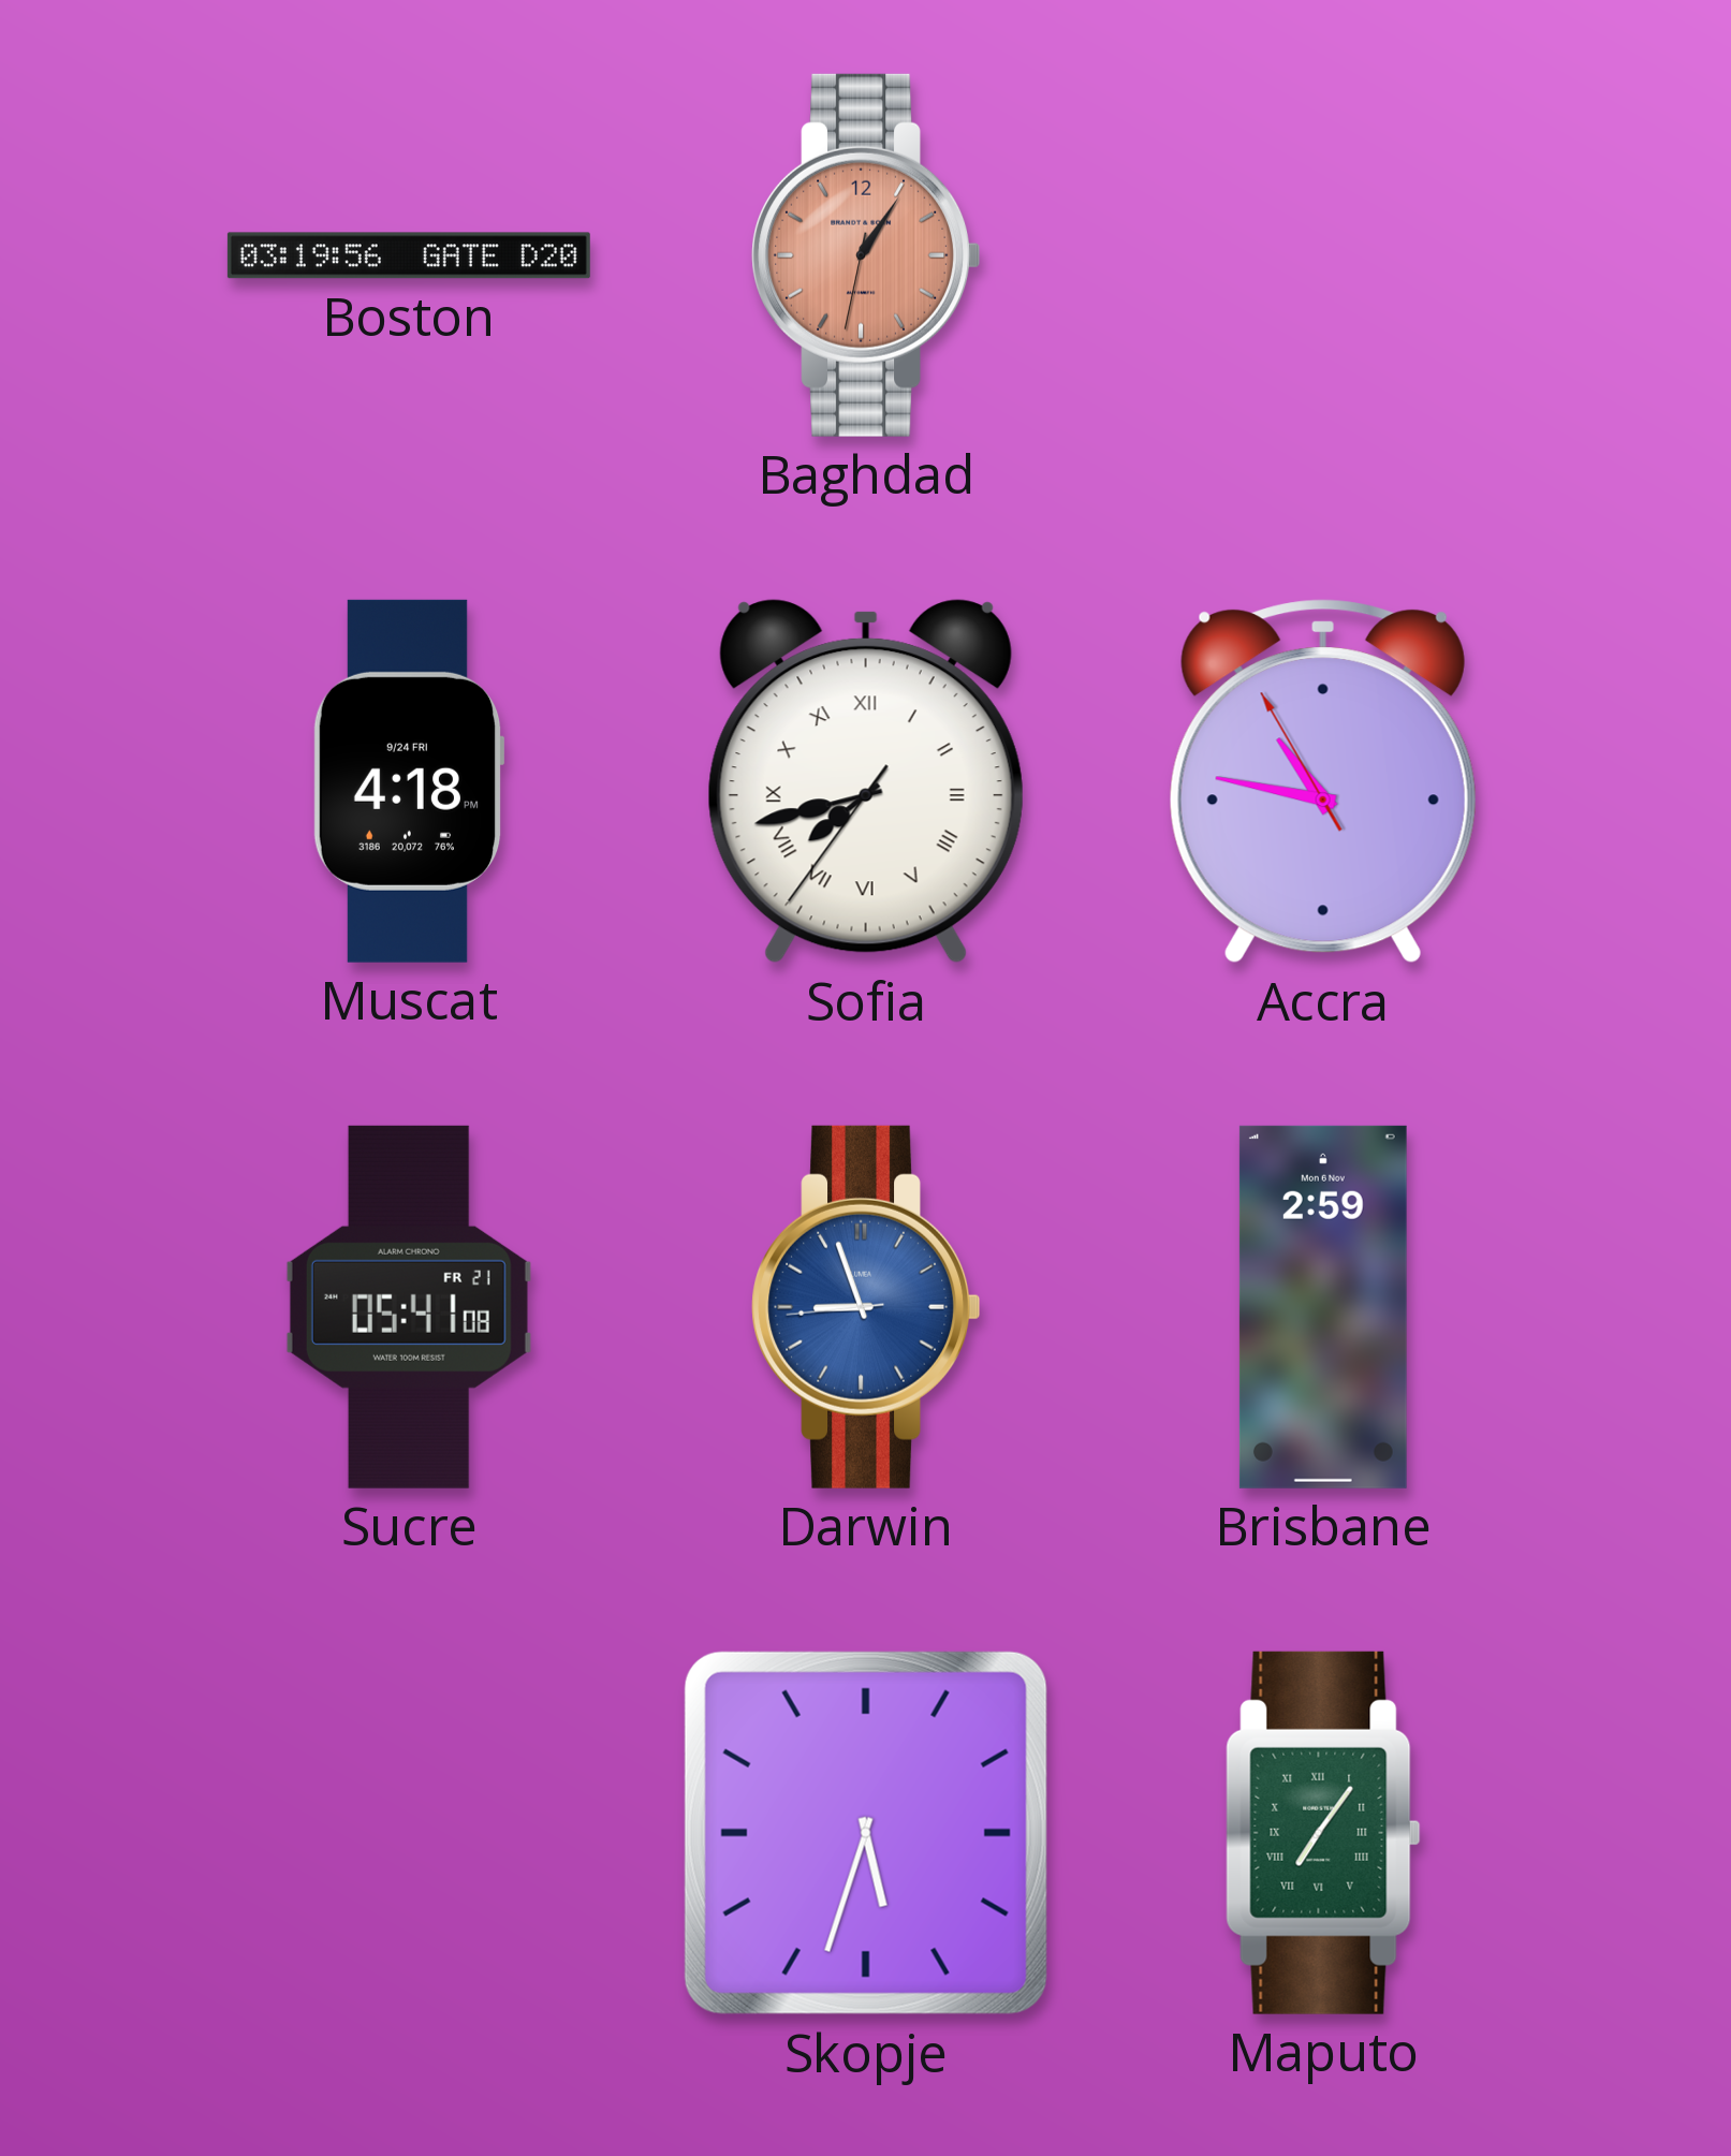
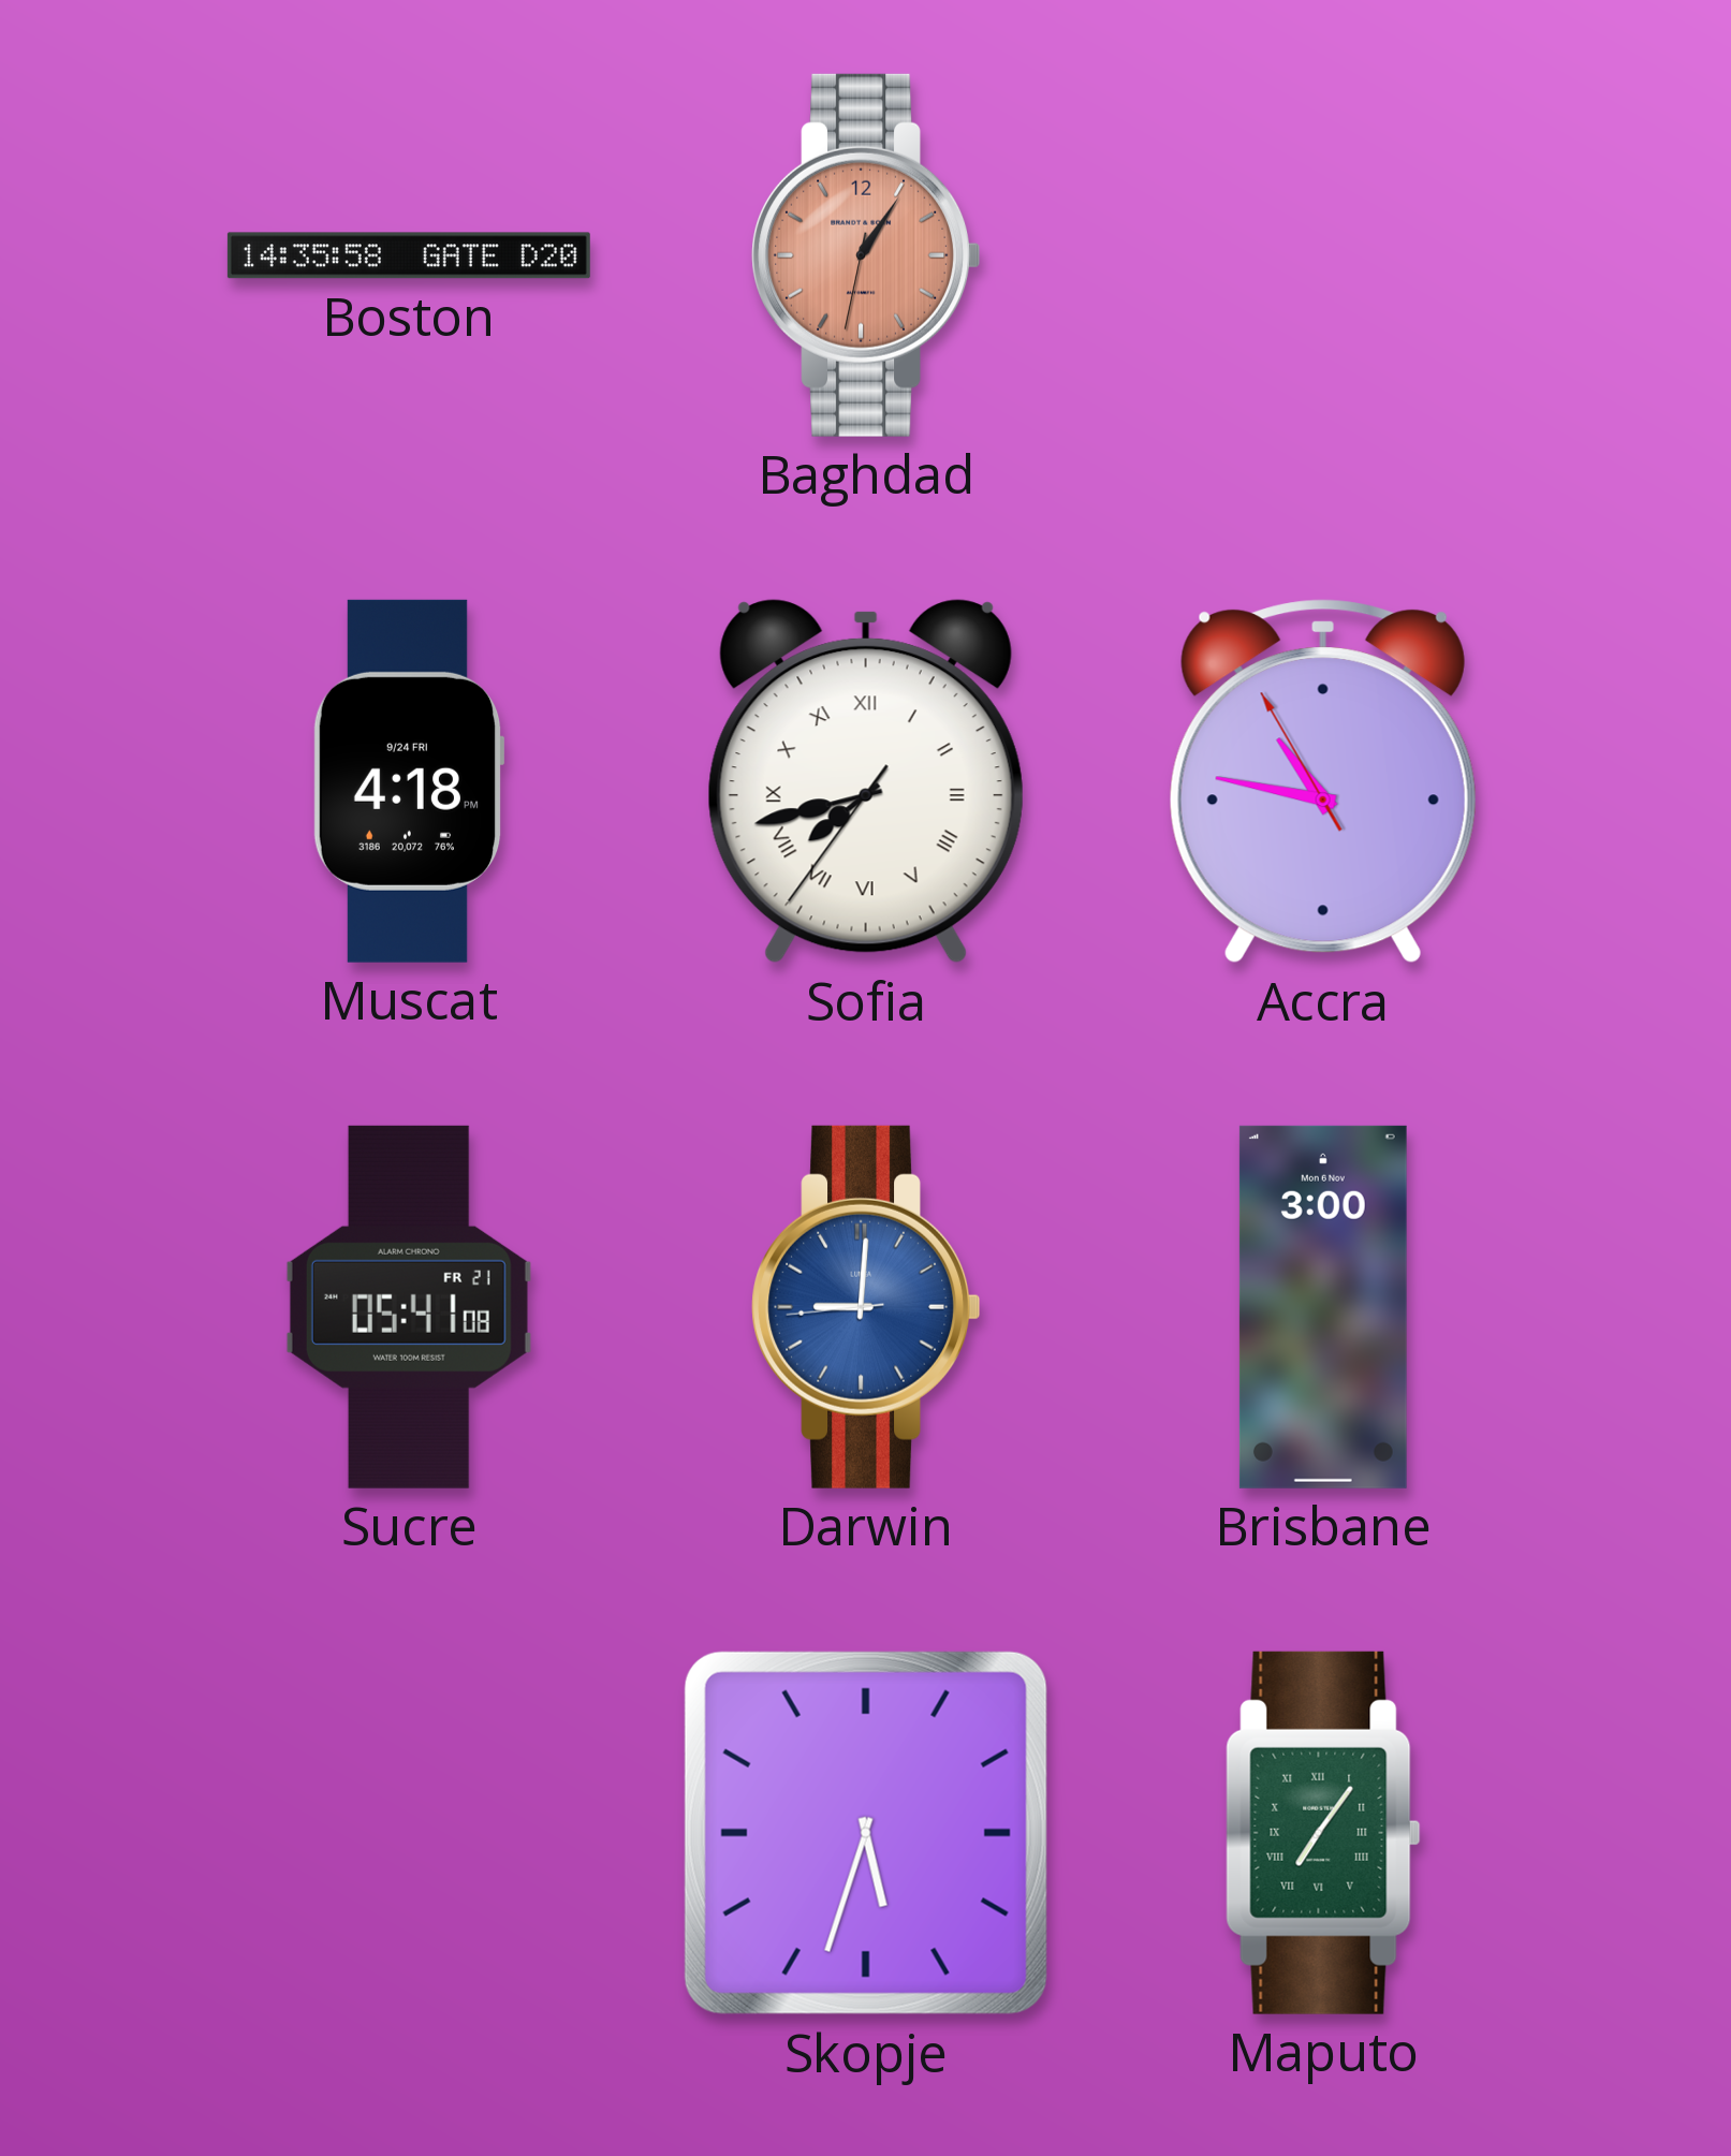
Boston: 03:19 -> 14:35 (409, 255)
Darwin: 8:56 -> 9:00 (865, 1307)
Brisbane: 2:59 -> 3:00 (1323, 1307)
